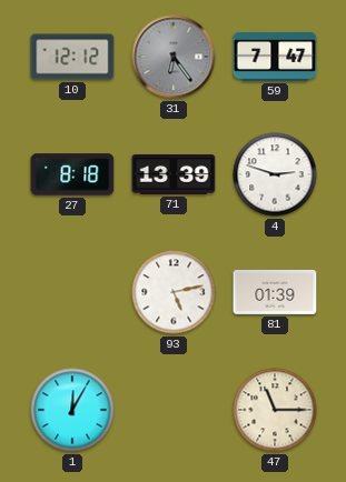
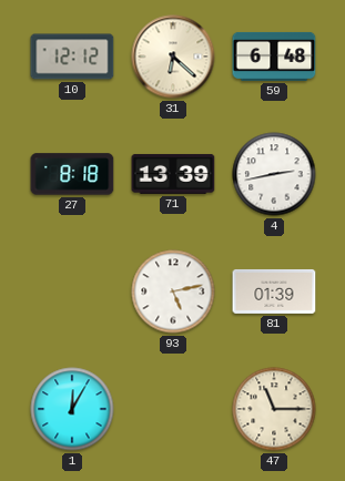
31: 6:24 -> 6:22 (173, 57)
31 dial: grey -> cream (173, 57)
59: 7:47 -> 6:48 (274, 57)
4: 2:48 -> 2:43 (274, 174)
